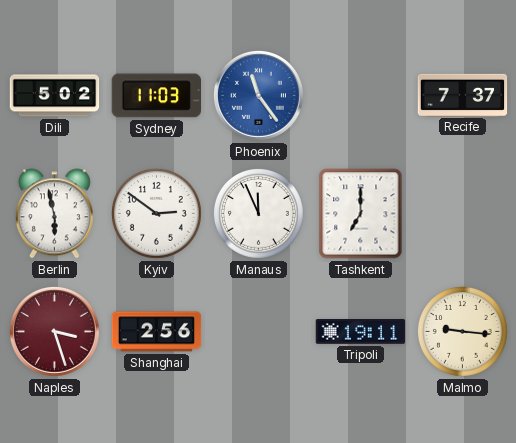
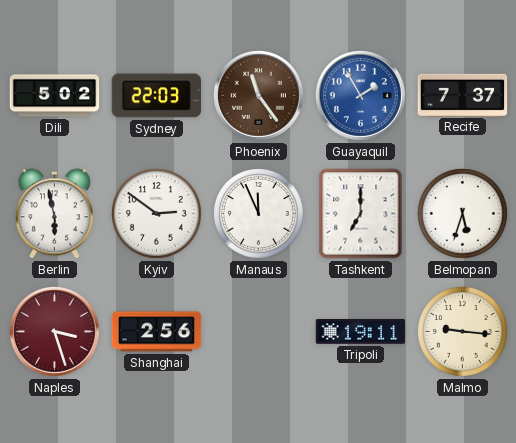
Sydney: 11:03 -> 22:03 (157, 96)
Phoenix dial: blue -> brown (258, 95)
Guayaquil: none -> 1:55 (360, 95)
Belmopan: none -> 5:33 (462, 213)
